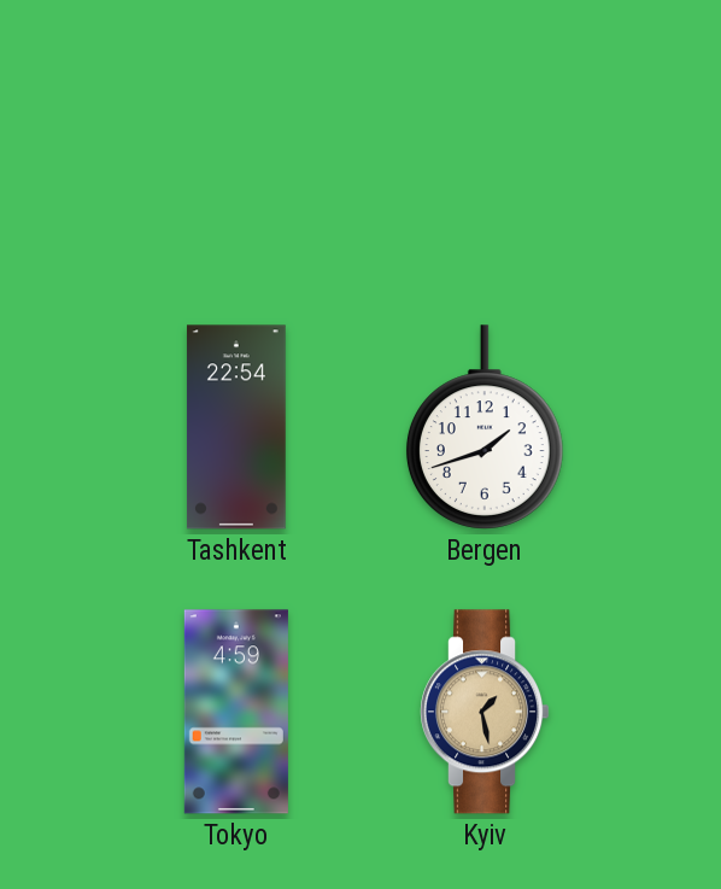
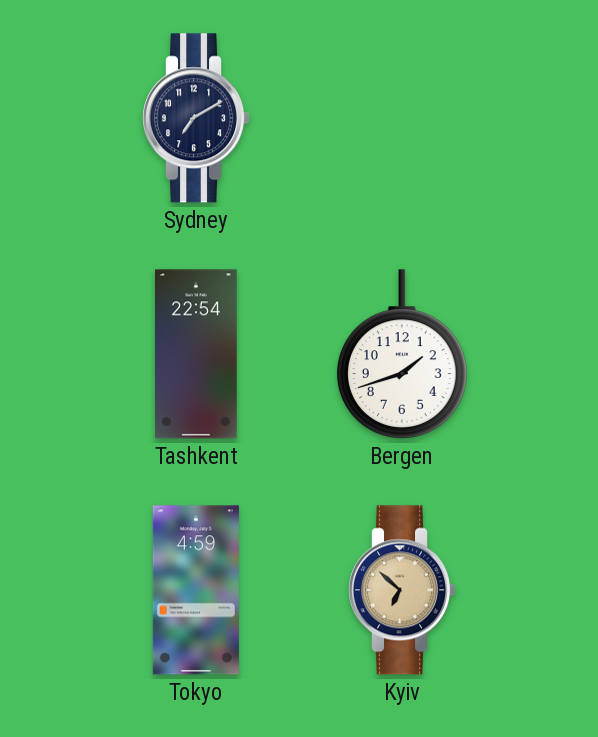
Sydney: none -> 7:10 (197, 118)
Kyiv: 1:28 -> 6:52 (403, 590)
